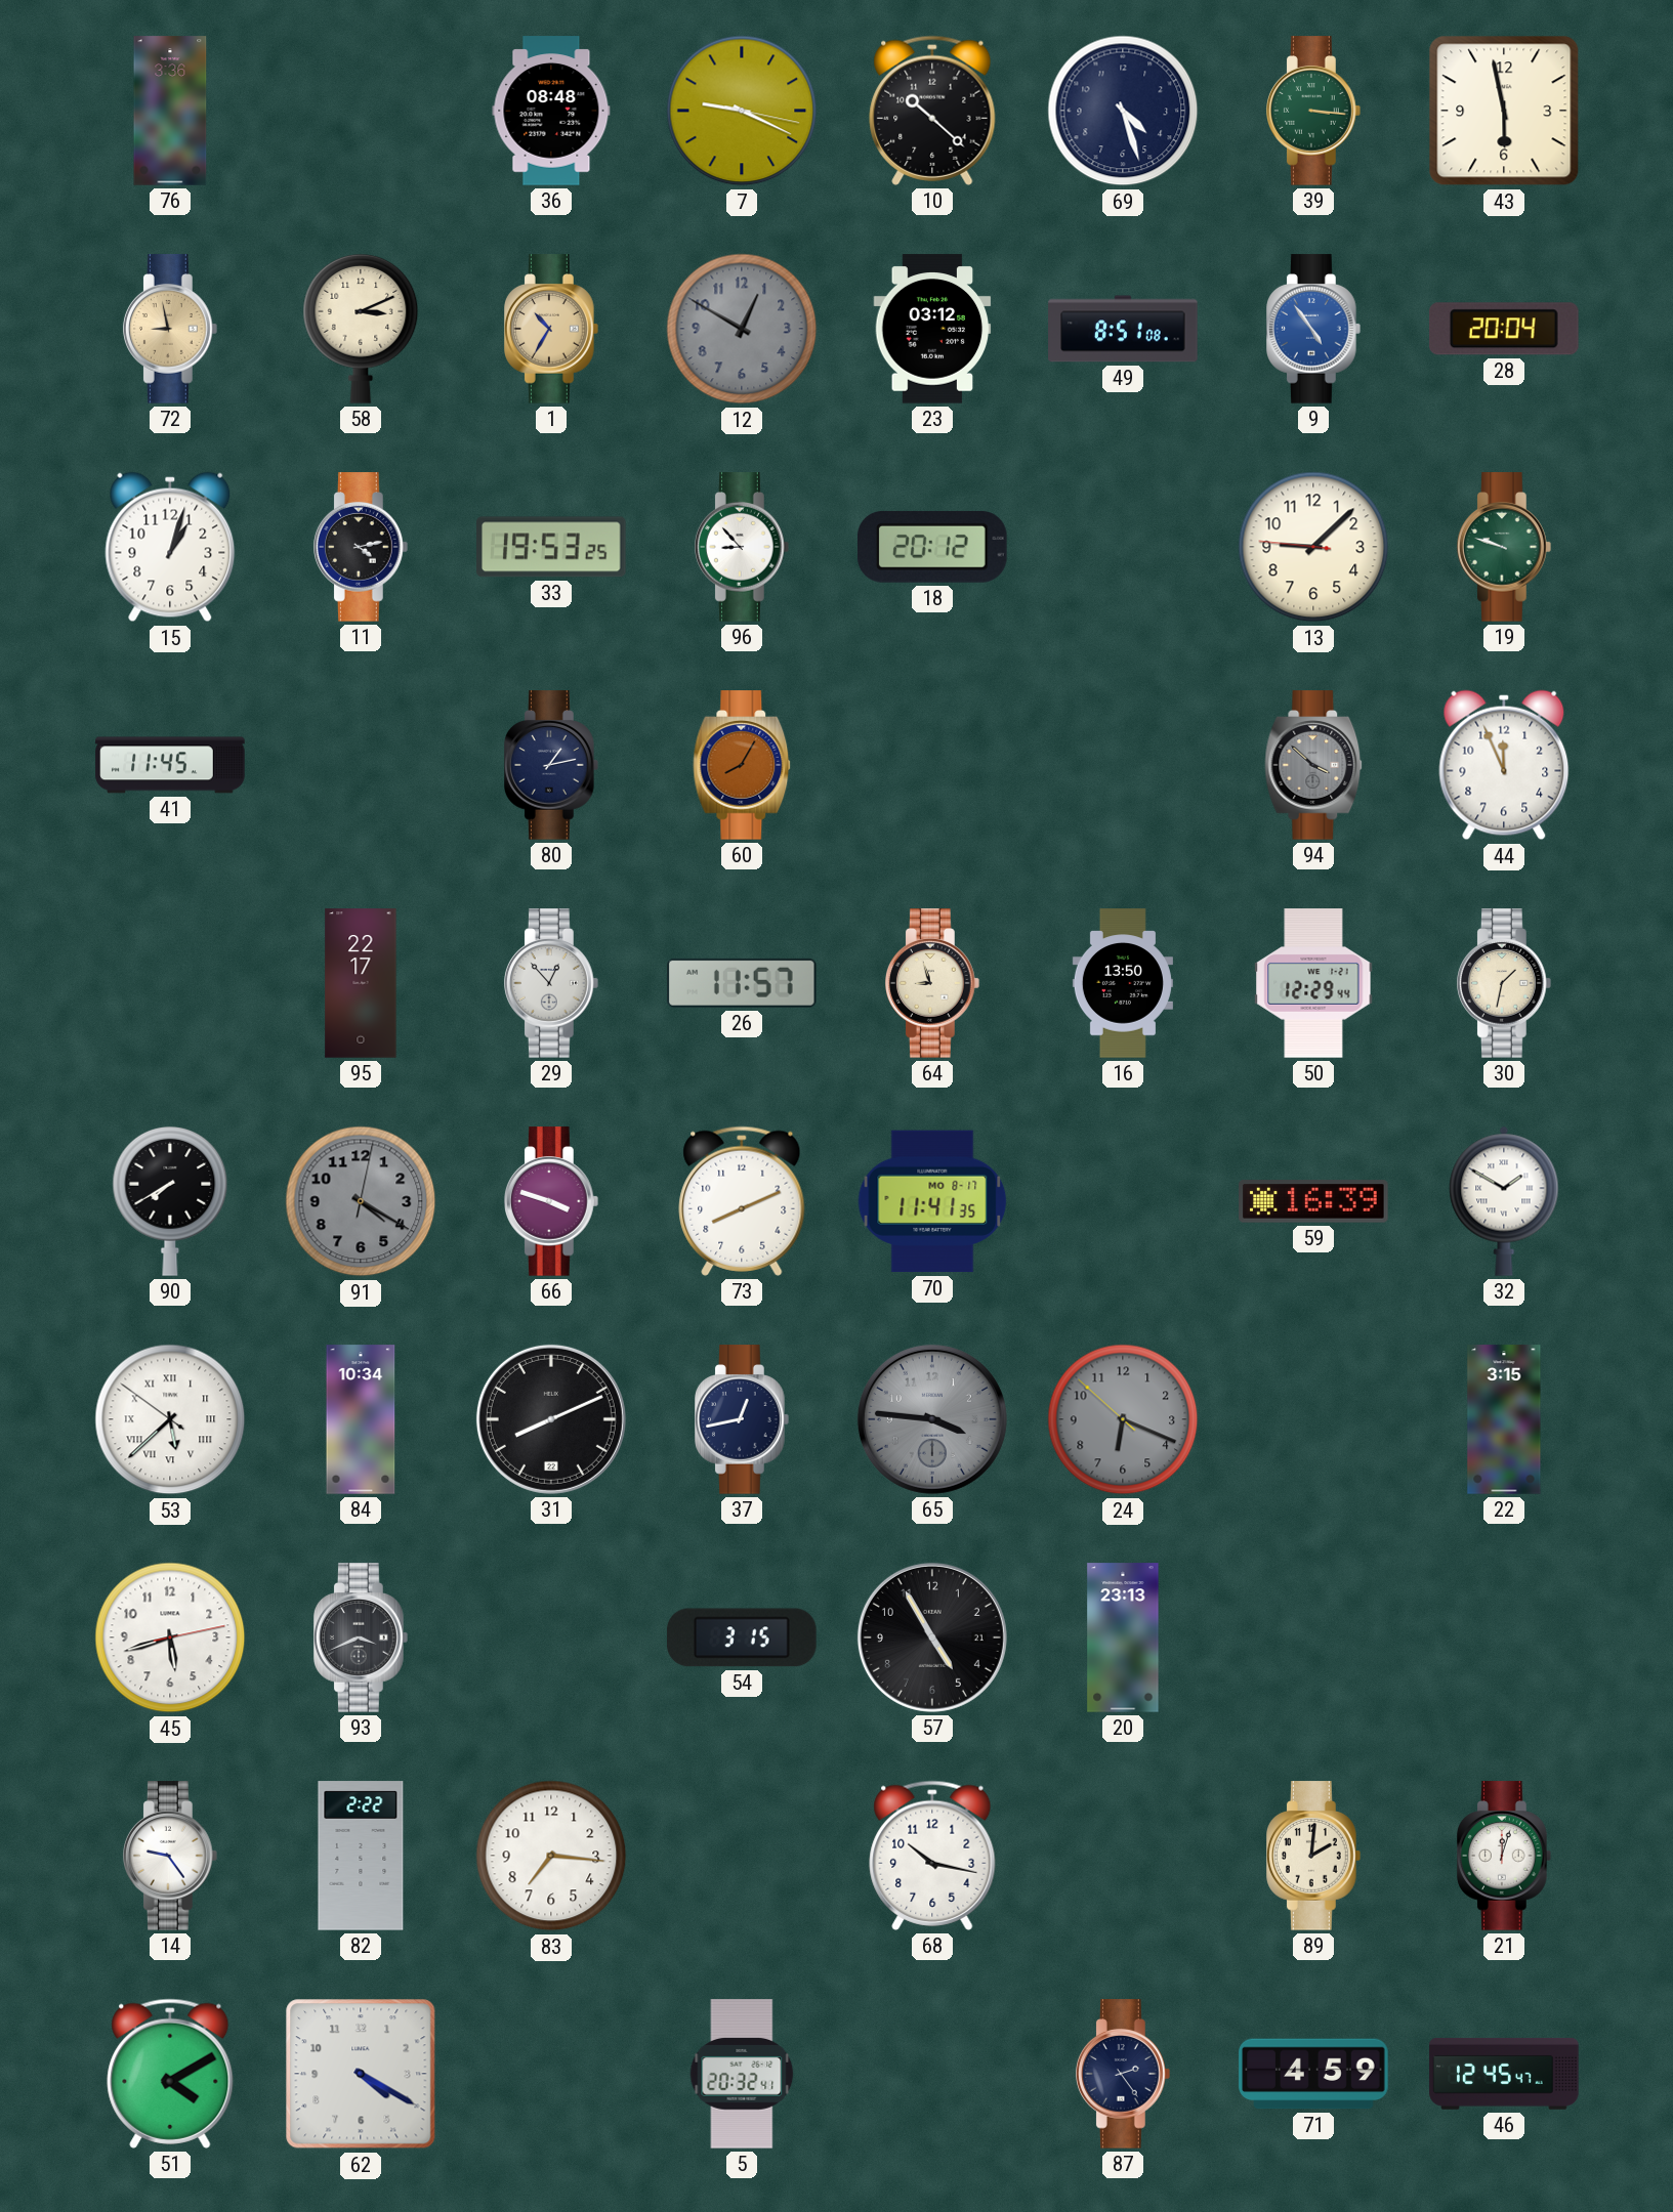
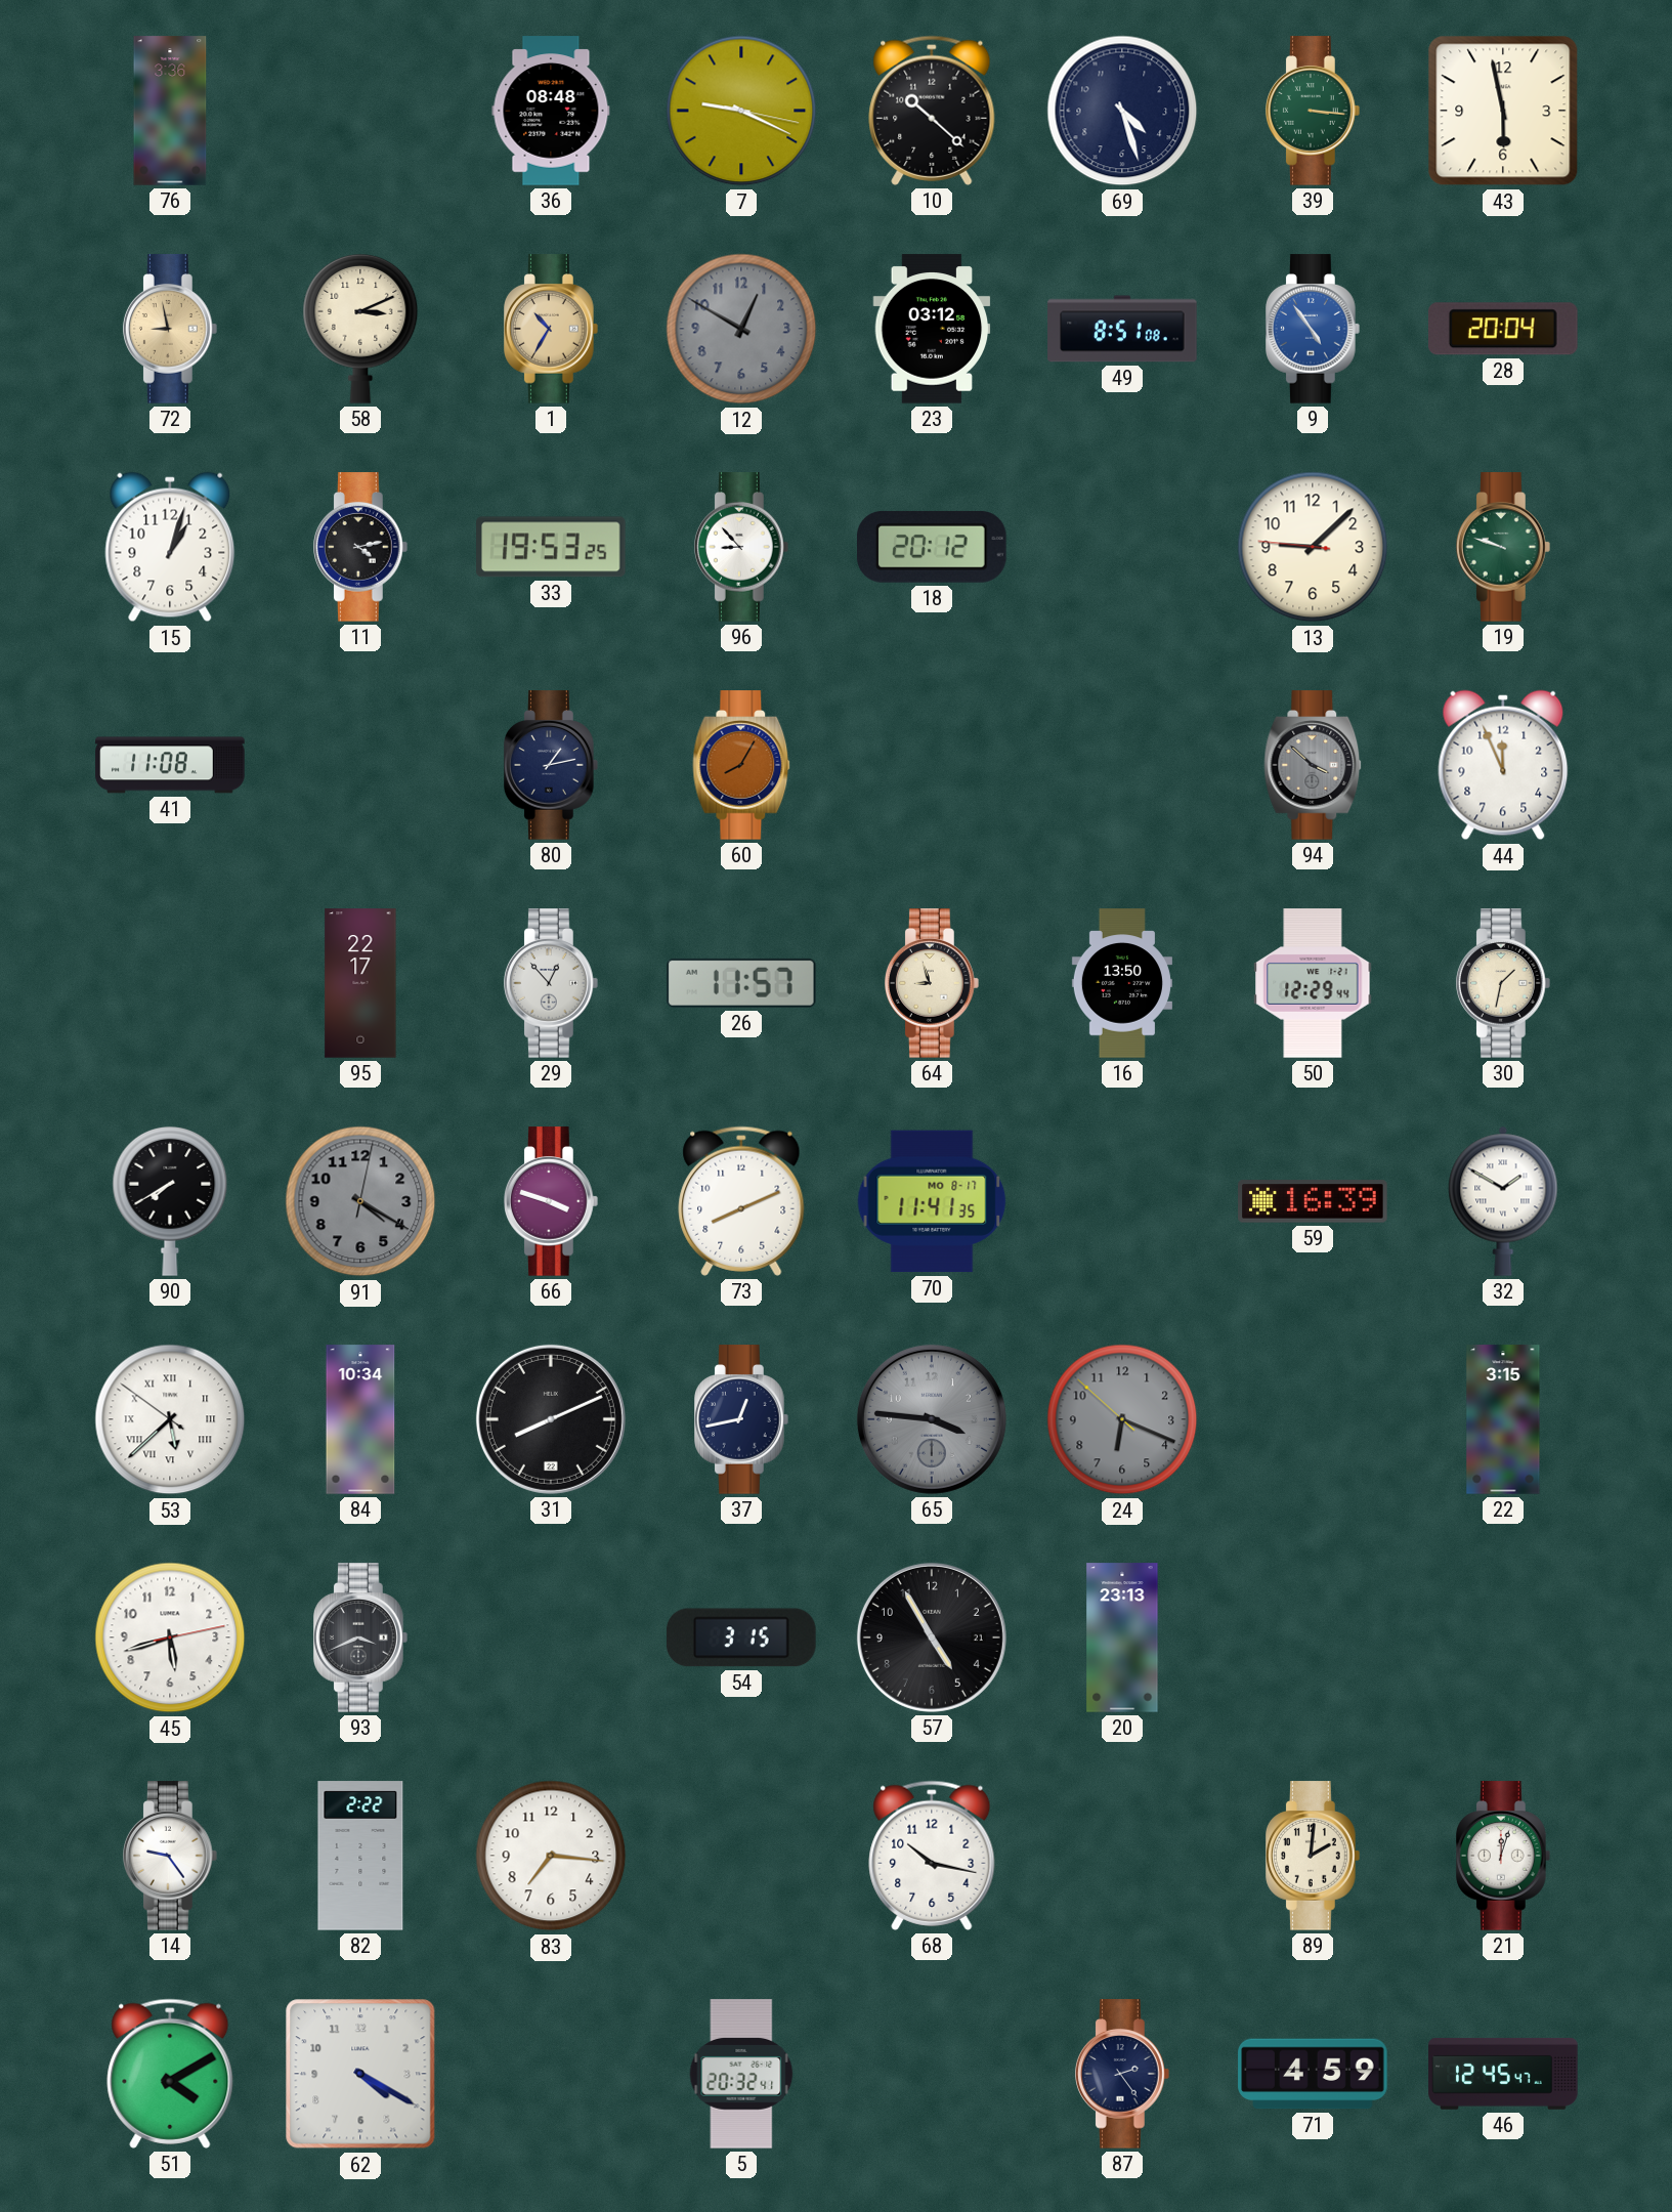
41: 11:45 -> 11:08 (170, 765)
